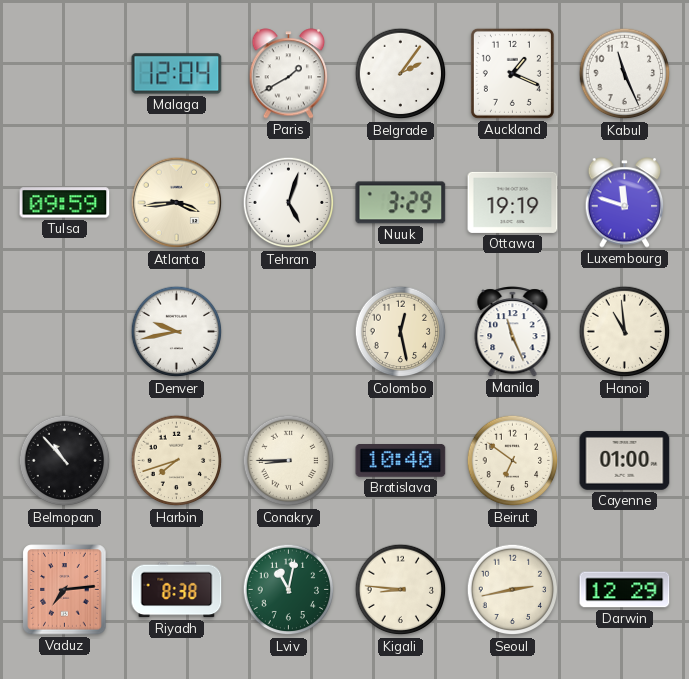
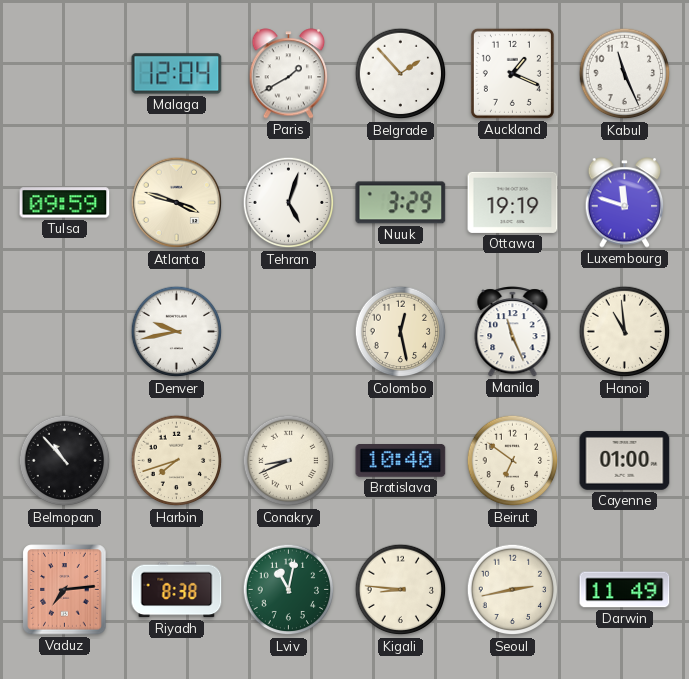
Belgrade: 2:06 -> 1:53 (401, 74)
Atlanta: 3:44 -> 3:48 (177, 203)
Conakry: 8:45 -> 8:41 (289, 461)
Darwin: 12:29 -> 11:49 (625, 590)
